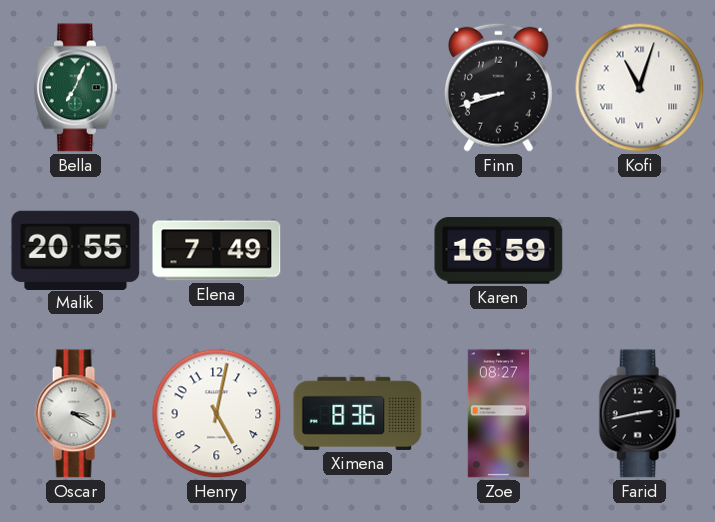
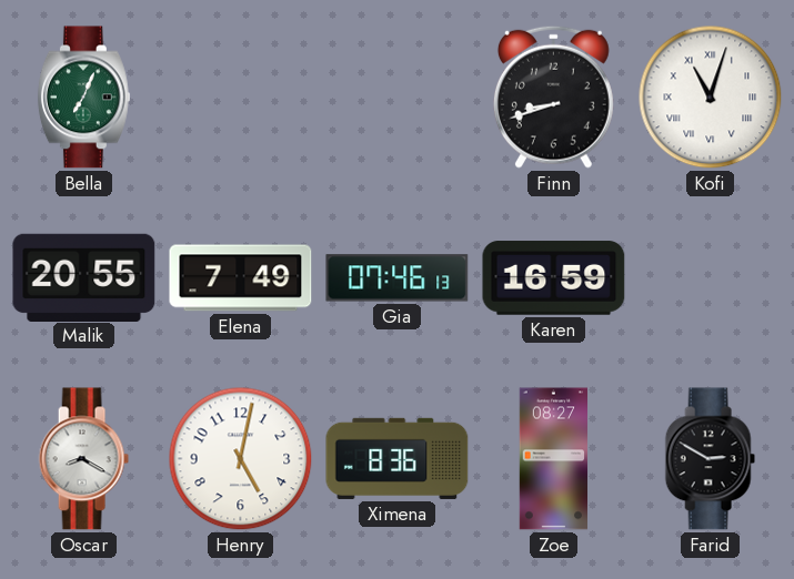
Gia: none -> 07:46 (398, 278)
Oscar: 3:20 -> 8:20 (83, 459)
Farid: 2:43 -> 2:50 (710, 459)
